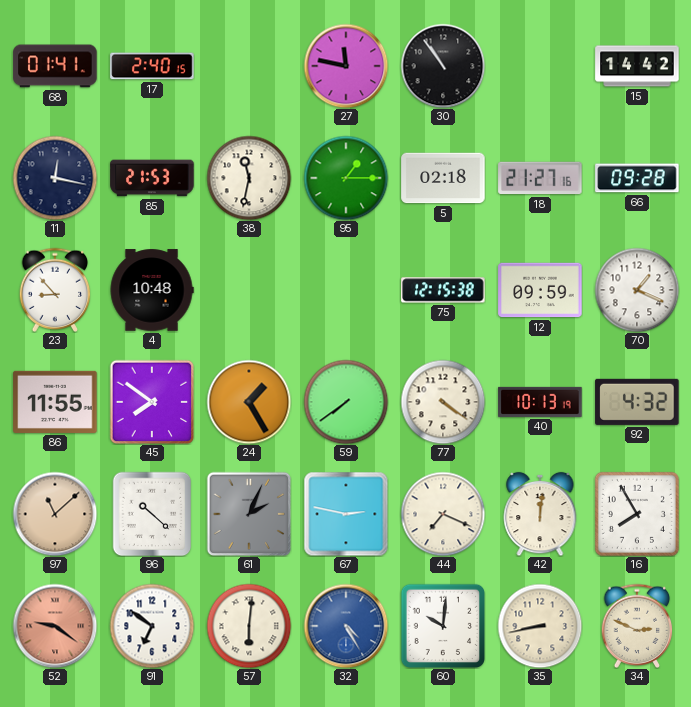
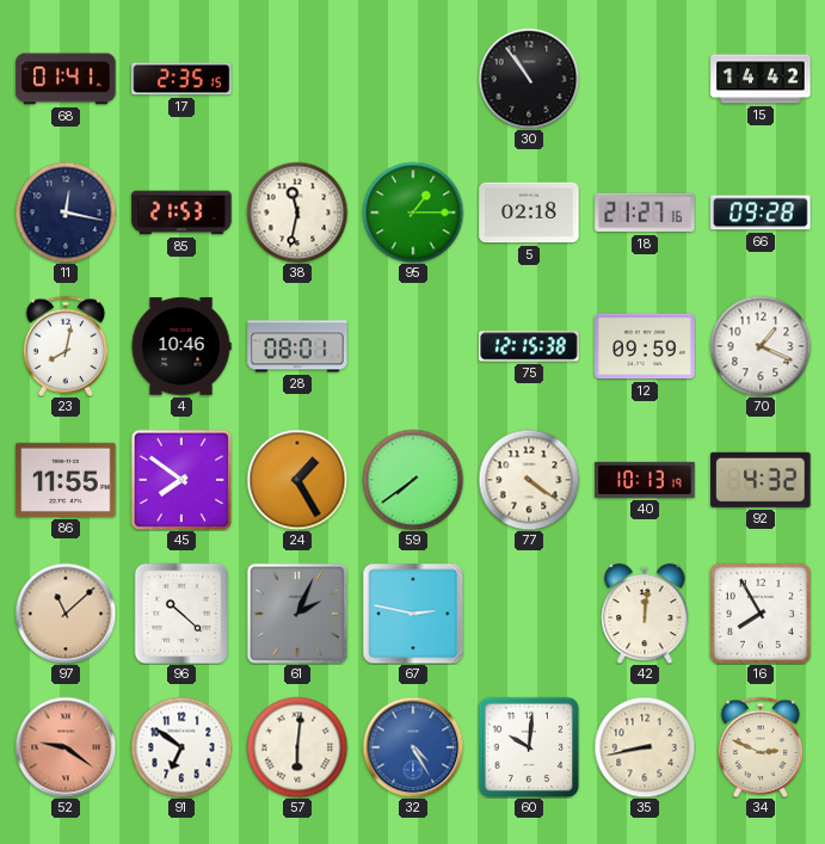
17: 2:40 -> 2:35 (181, 79)
27: 11:47 -> none (346, 66)
23: 8:53 -> 8:02 (66, 345)
4: 10:48 -> 10:46 (181, 346)
28: none -> 08:01 (297, 346)
44: 7:19 -> none (443, 514)
